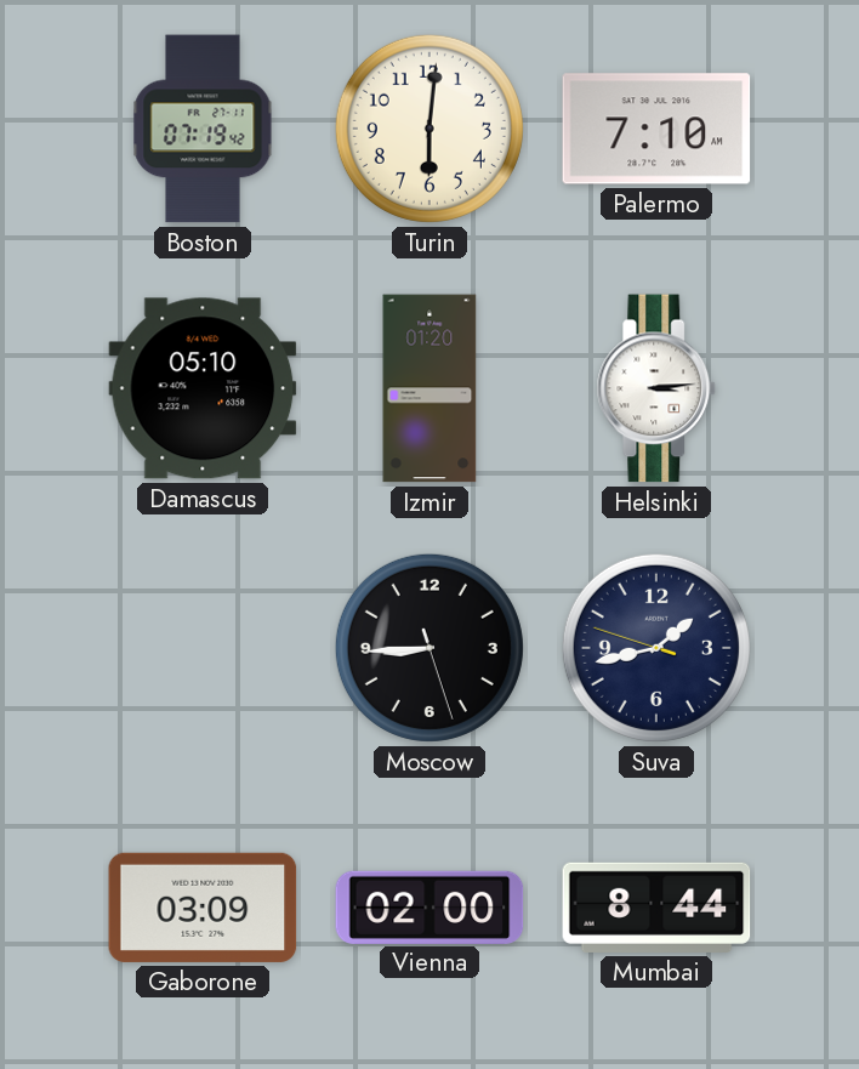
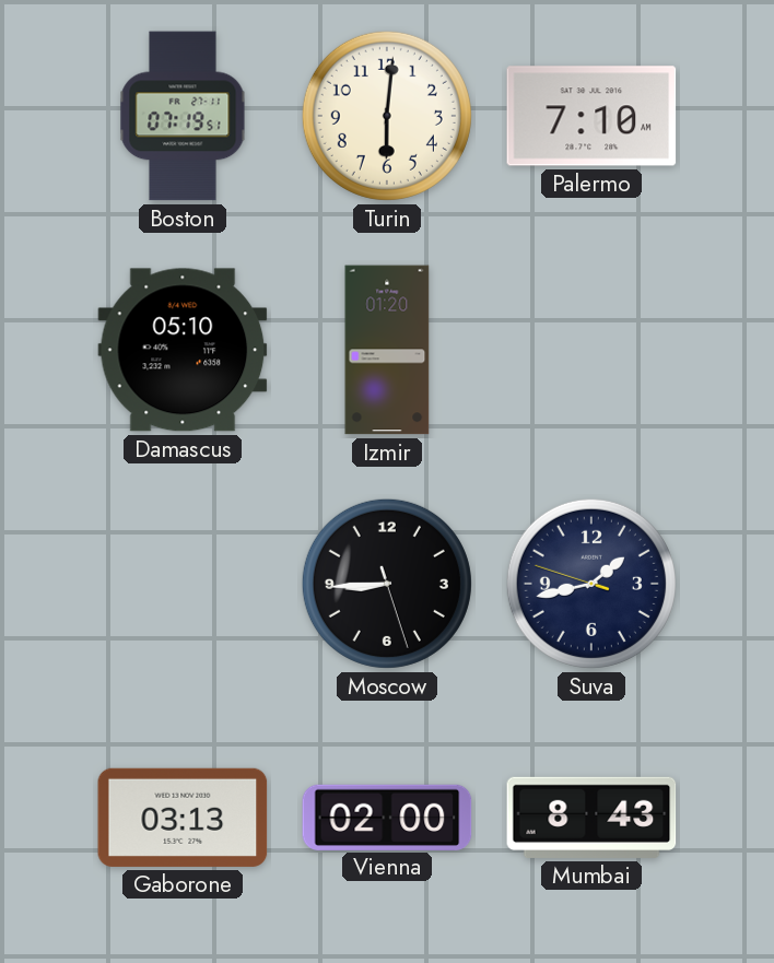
Boston: 07:19:42 -> 07:19:51 (183, 116)
Helsinki: 3:14 -> none (656, 388)
Gaborone: 03:09 -> 03:13 (183, 818)
Mumbai: 8:44 -> 8:43 (591, 818)
